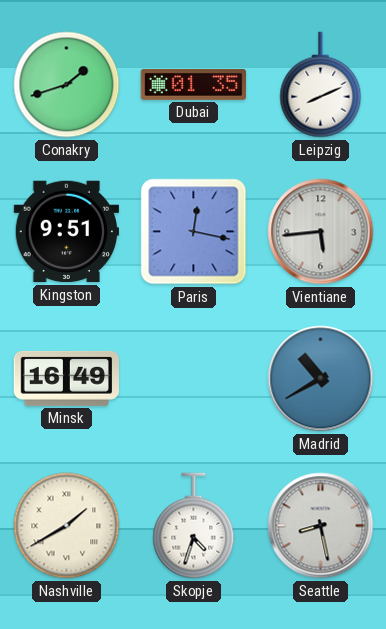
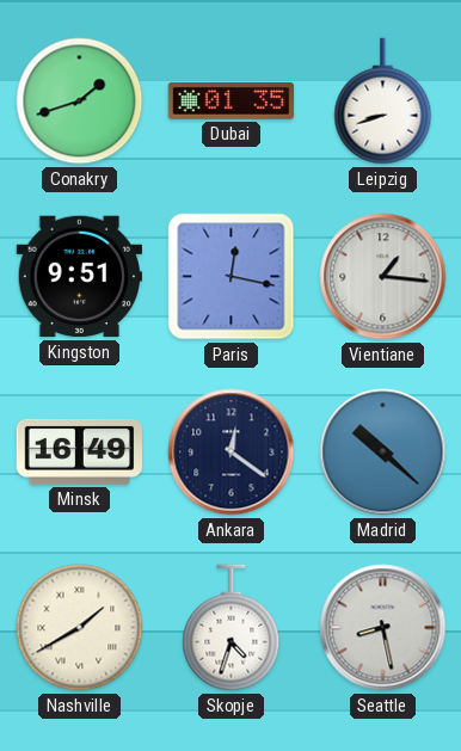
Leipzig: 8:11 -> 8:42 (383, 101)
Vientiane: 5:44 -> 1:16 (383, 277)
Ankara: none -> 12:21 (232, 453)
Madrid: 10:40 -> 10:22 (383, 453)
